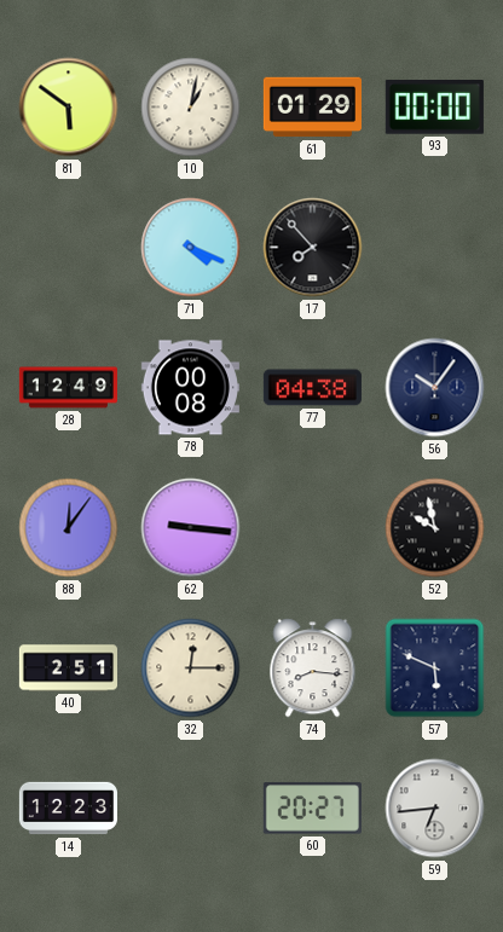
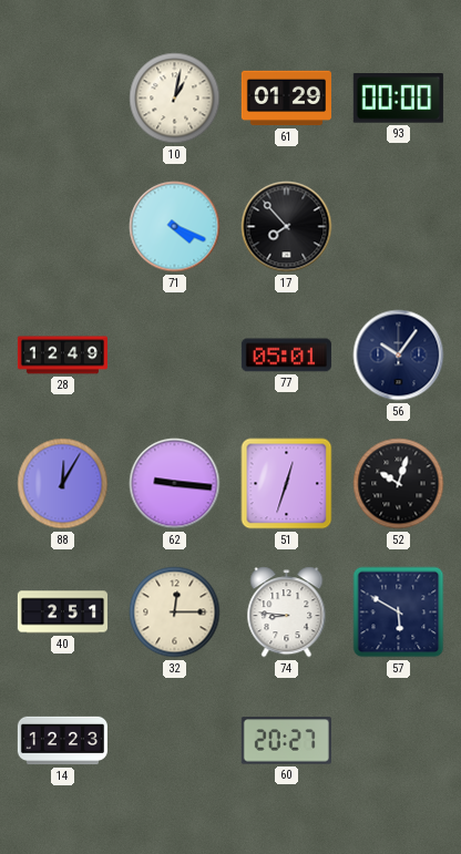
81: 5:51 -> none (69, 108)
78: 00:08 -> none (190, 388)
77: 04:38 -> 05:01 (286, 356)
88: 12:06 -> 12:05 (63, 484)
51: none -> 12:33 (287, 484)
52: 9:58 -> 10:03 (399, 484)
74: 8:16 -> 8:46 (287, 613)
57: 5:49 -> 5:50 (399, 613)
59: 6:44 -> none (435, 809)
